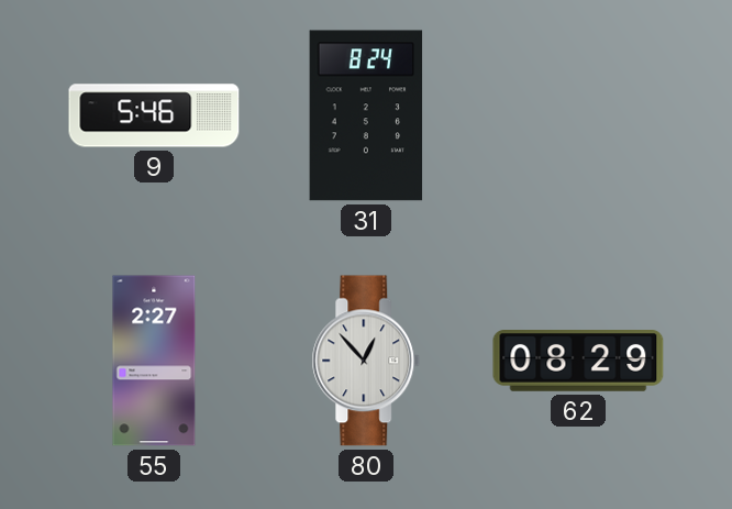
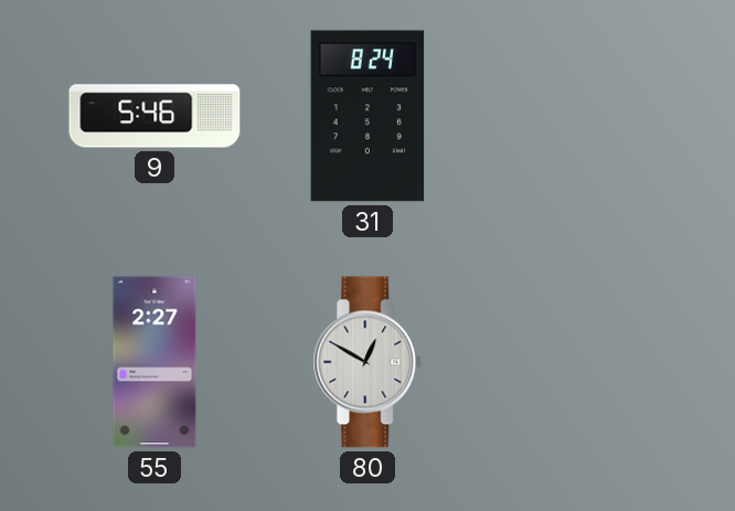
80: 12:53 -> 12:50 (367, 362)
62: 08:29 -> none (578, 362)
